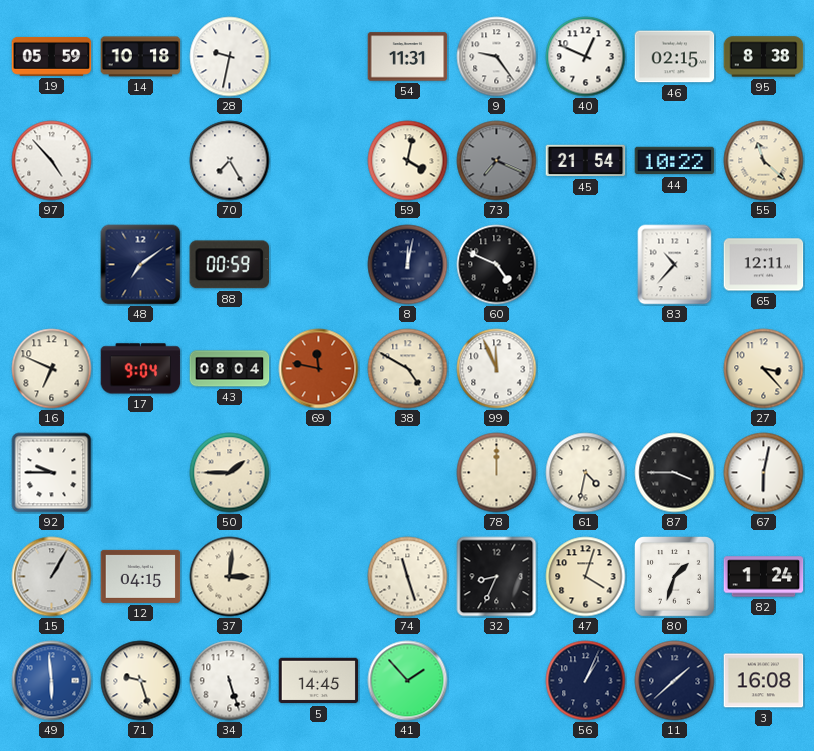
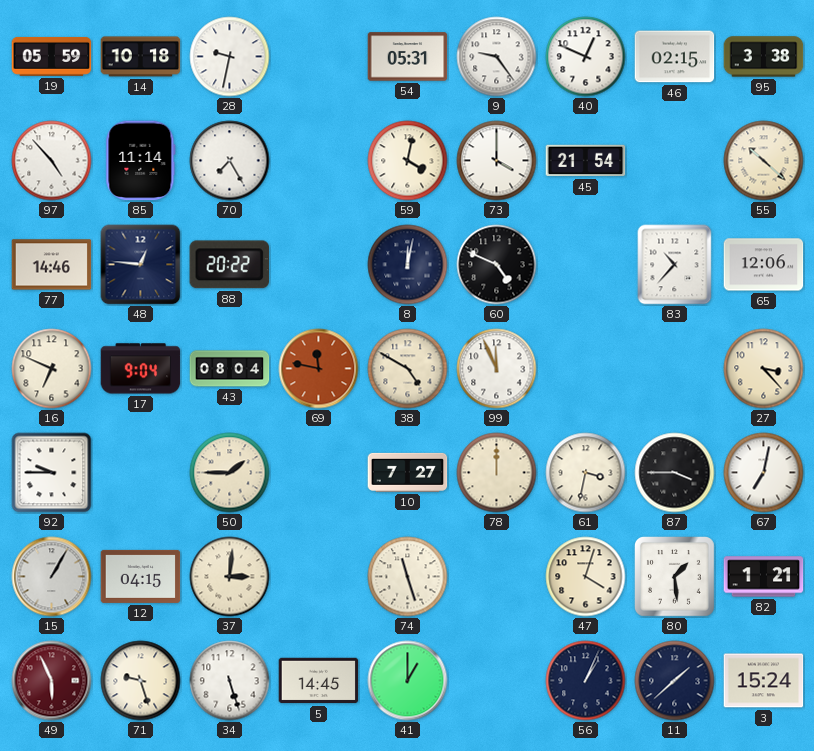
54: 11:31 -> 05:31 (408, 57)
95: 8:38 -> 3:38 (764, 57)
85: none -> 11:14 (141, 161)
73: 7:19 -> 4:00 (497, 161)
73 dial: grey -> white (497, 161)
44: 10:22 -> none (675, 161)
55: 11:22 -> 10:22 (764, 161)
77: none -> 14:46 (52, 265)
48: 7:09 -> 12:46 (141, 265)
88: 00:59 -> 20:22 (229, 265)
65: 12:11 -> 12:06 (764, 265)
10: none -> 7:27 (408, 472)
61: 4:32 -> 3:32 (586, 473)
67: 6:02 -> 7:02 (764, 473)
32: 8:34 -> none (497, 577)
80: 1:33 -> 1:29 (675, 577)
82: 1:24 -> 1:21 (764, 577)
49: 5:59 -> 5:56 (52, 681)
49 dial: blue -> burgundy (52, 681)
41: 1:53 -> 1:00 (408, 681)
3: 16:08 -> 15:24 (764, 681)
